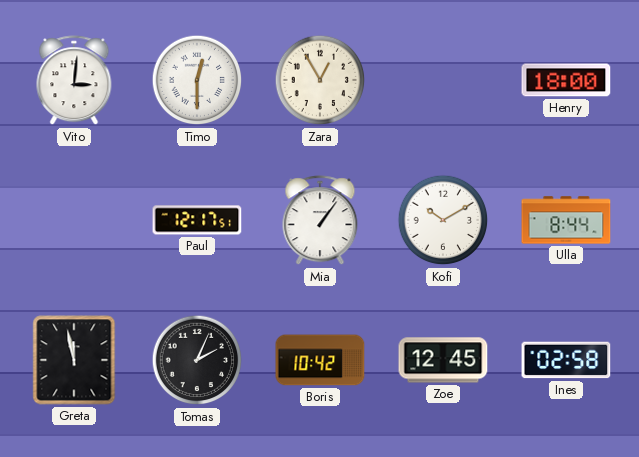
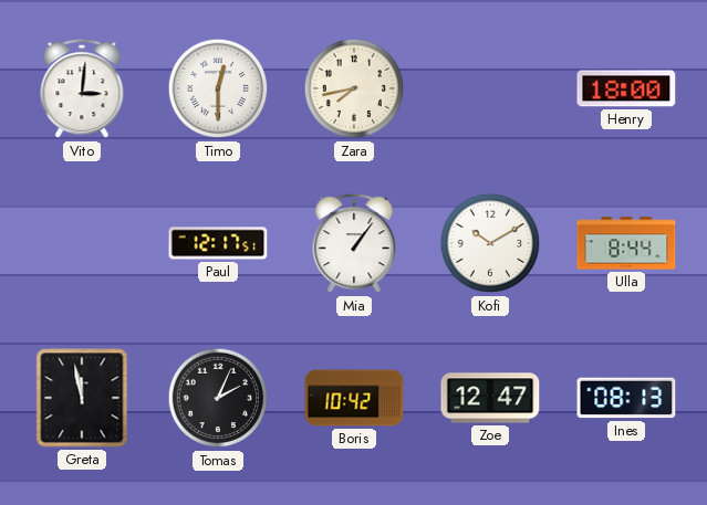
Zara: 12:55 -> 7:43 (354, 88)
Zoe: 12:45 -> 12:47 (490, 398)
Ines: 02:58 -> 08:13 (626, 398)
